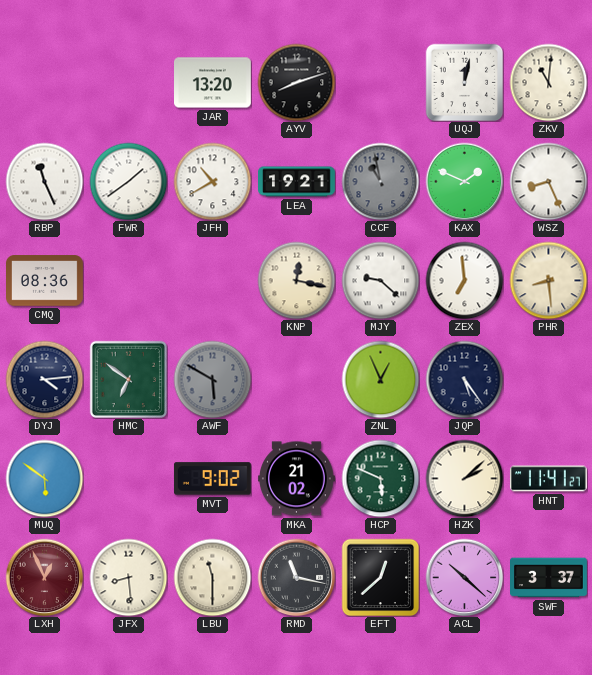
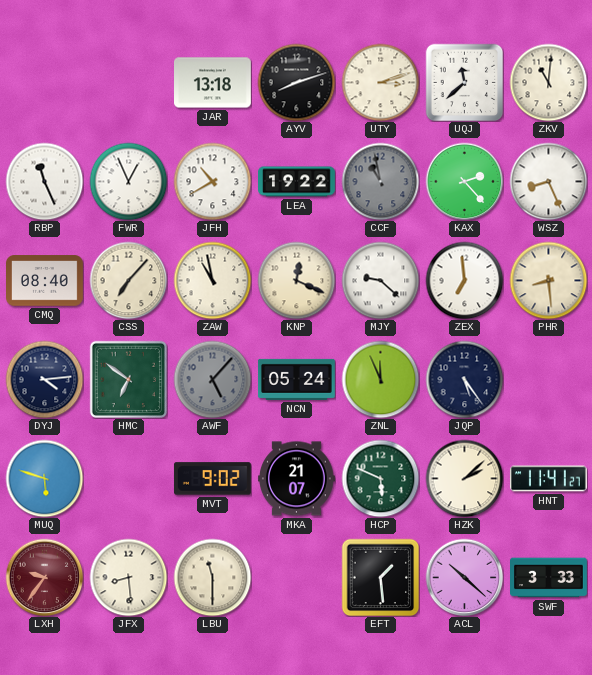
JAR: 13:20 -> 13:18 (213, 83)
UTY: none -> 3:12 (380, 82)
UQJ: 12:02 -> 11:38 (464, 82)
FWR: 1:39 -> 12:56 (128, 181)
LEA: 19:21 -> 19:22 (297, 182)
KAX: 1:49 -> 2:23 (464, 181)
CMQ: 08:36 -> 08:40 (45, 281)
CSS: none -> 7:07 (128, 280)
ZAW: none -> 10:58 (212, 280)
KNP: 12:17 -> 12:19 (296, 280)
AWF: 5:50 -> 5:07 (212, 379)
NCN: none -> 05:24 (297, 379)
ZNL: 12:56 -> 11:56 (380, 379)
MUQ: 5:51 -> 5:48 (44, 478)
MKA: 21:02 -> 21:07 (297, 479)
LXH: 12:56 -> 9:36 (44, 577)
RMD: 11:17 -> none (296, 577)
EFT: 12:38 -> 1:29 (380, 577)
SWF: 3:37 -> 3:33 (549, 578)
